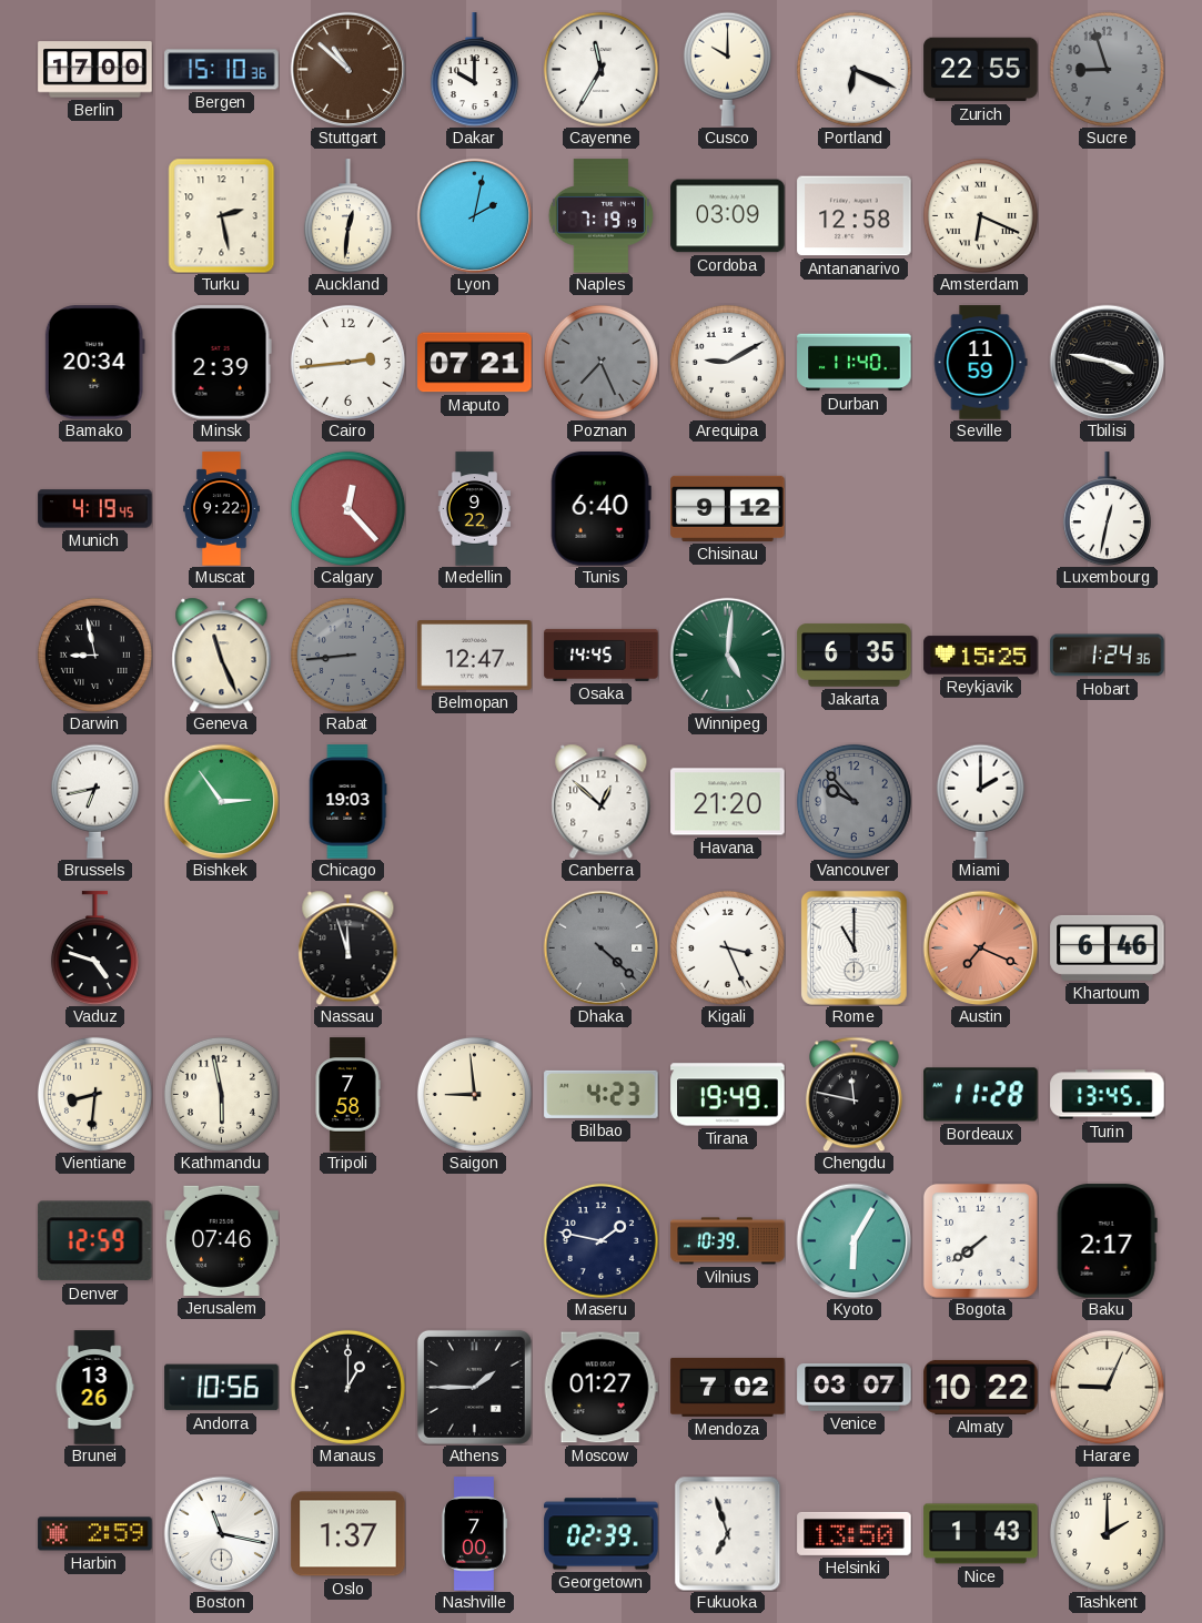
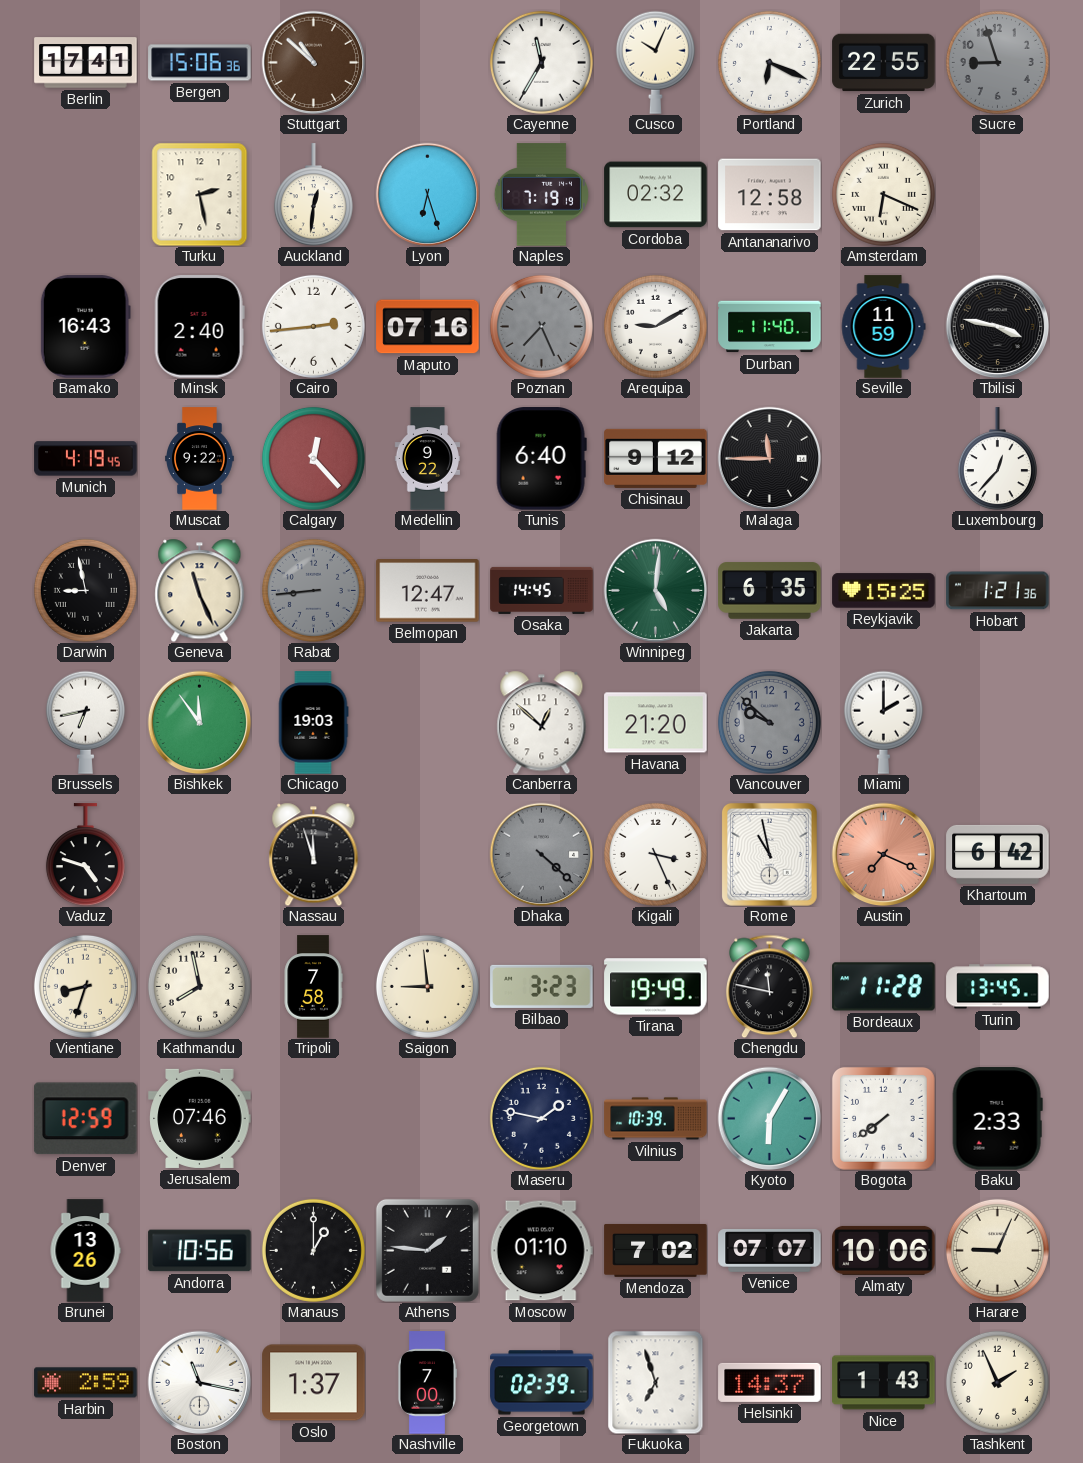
Berlin: 17:00 -> 17:41 (86, 63)
Bergen: 15:10 -> 15:06 (200, 63)
Dakar: 10:00 -> none (474, 70)
Cusco: 10:00 -> 10:04 (655, 62)
Lyon: 2:02 -> 6:27 (427, 194)
Cordoba: 03:09 -> 02:32 (656, 195)
Bamako: 20:34 -> 16:43 (85, 327)
Minsk: 2:39 -> 2:40 (199, 327)
Maputo: 07:21 -> 07:16 (428, 327)
Malaga: none -> 11:45 (769, 458)
Luxembourg: 12:32 -> 12:37 (997, 459)
Hobart: 1:24 -> 1:21 (998, 591)
Bishkek: 2:54 -> 11:54 (199, 722)
Vancouver: 9:53 -> 9:52 (769, 722)
Rome: 11:00 -> 10:58 (769, 854)
Khartoum: 6:46 -> 6:42 (998, 854)
Vientiane: 8:31 -> 8:33 (85, 986)
Kathmandu: 5:58 -> 7:58 (199, 986)
Bilbao: 4:23 -> 3:23 (542, 986)
Baku: 2:17 -> 2:33 (997, 1119)
Athens: 1:45 -> 1:46 (427, 1250)
Moscow: 01:27 -> 01:10 (541, 1251)
Venice: 03:07 -> 07:07 (770, 1251)
Almaty: 10:22 -> 10:06 (884, 1250)
Helsinki: 13:50 -> 14:37 (770, 1382)
Tashkent: 2:00 -> 1:56 (997, 1382)
